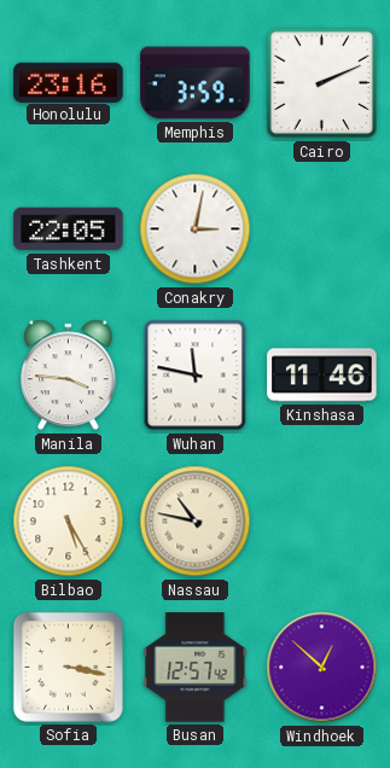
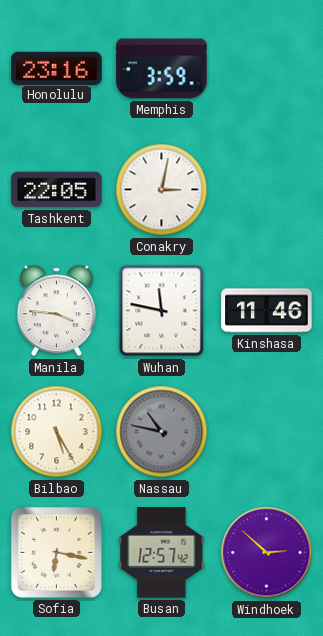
Cairo: 2:11 -> none (322, 83)
Nassau dial: cream -> grey (162, 432)
Sofia: 3:17 -> 6:17 (56, 552)
Windhoek: 12:52 -> 2:52 (267, 553)
